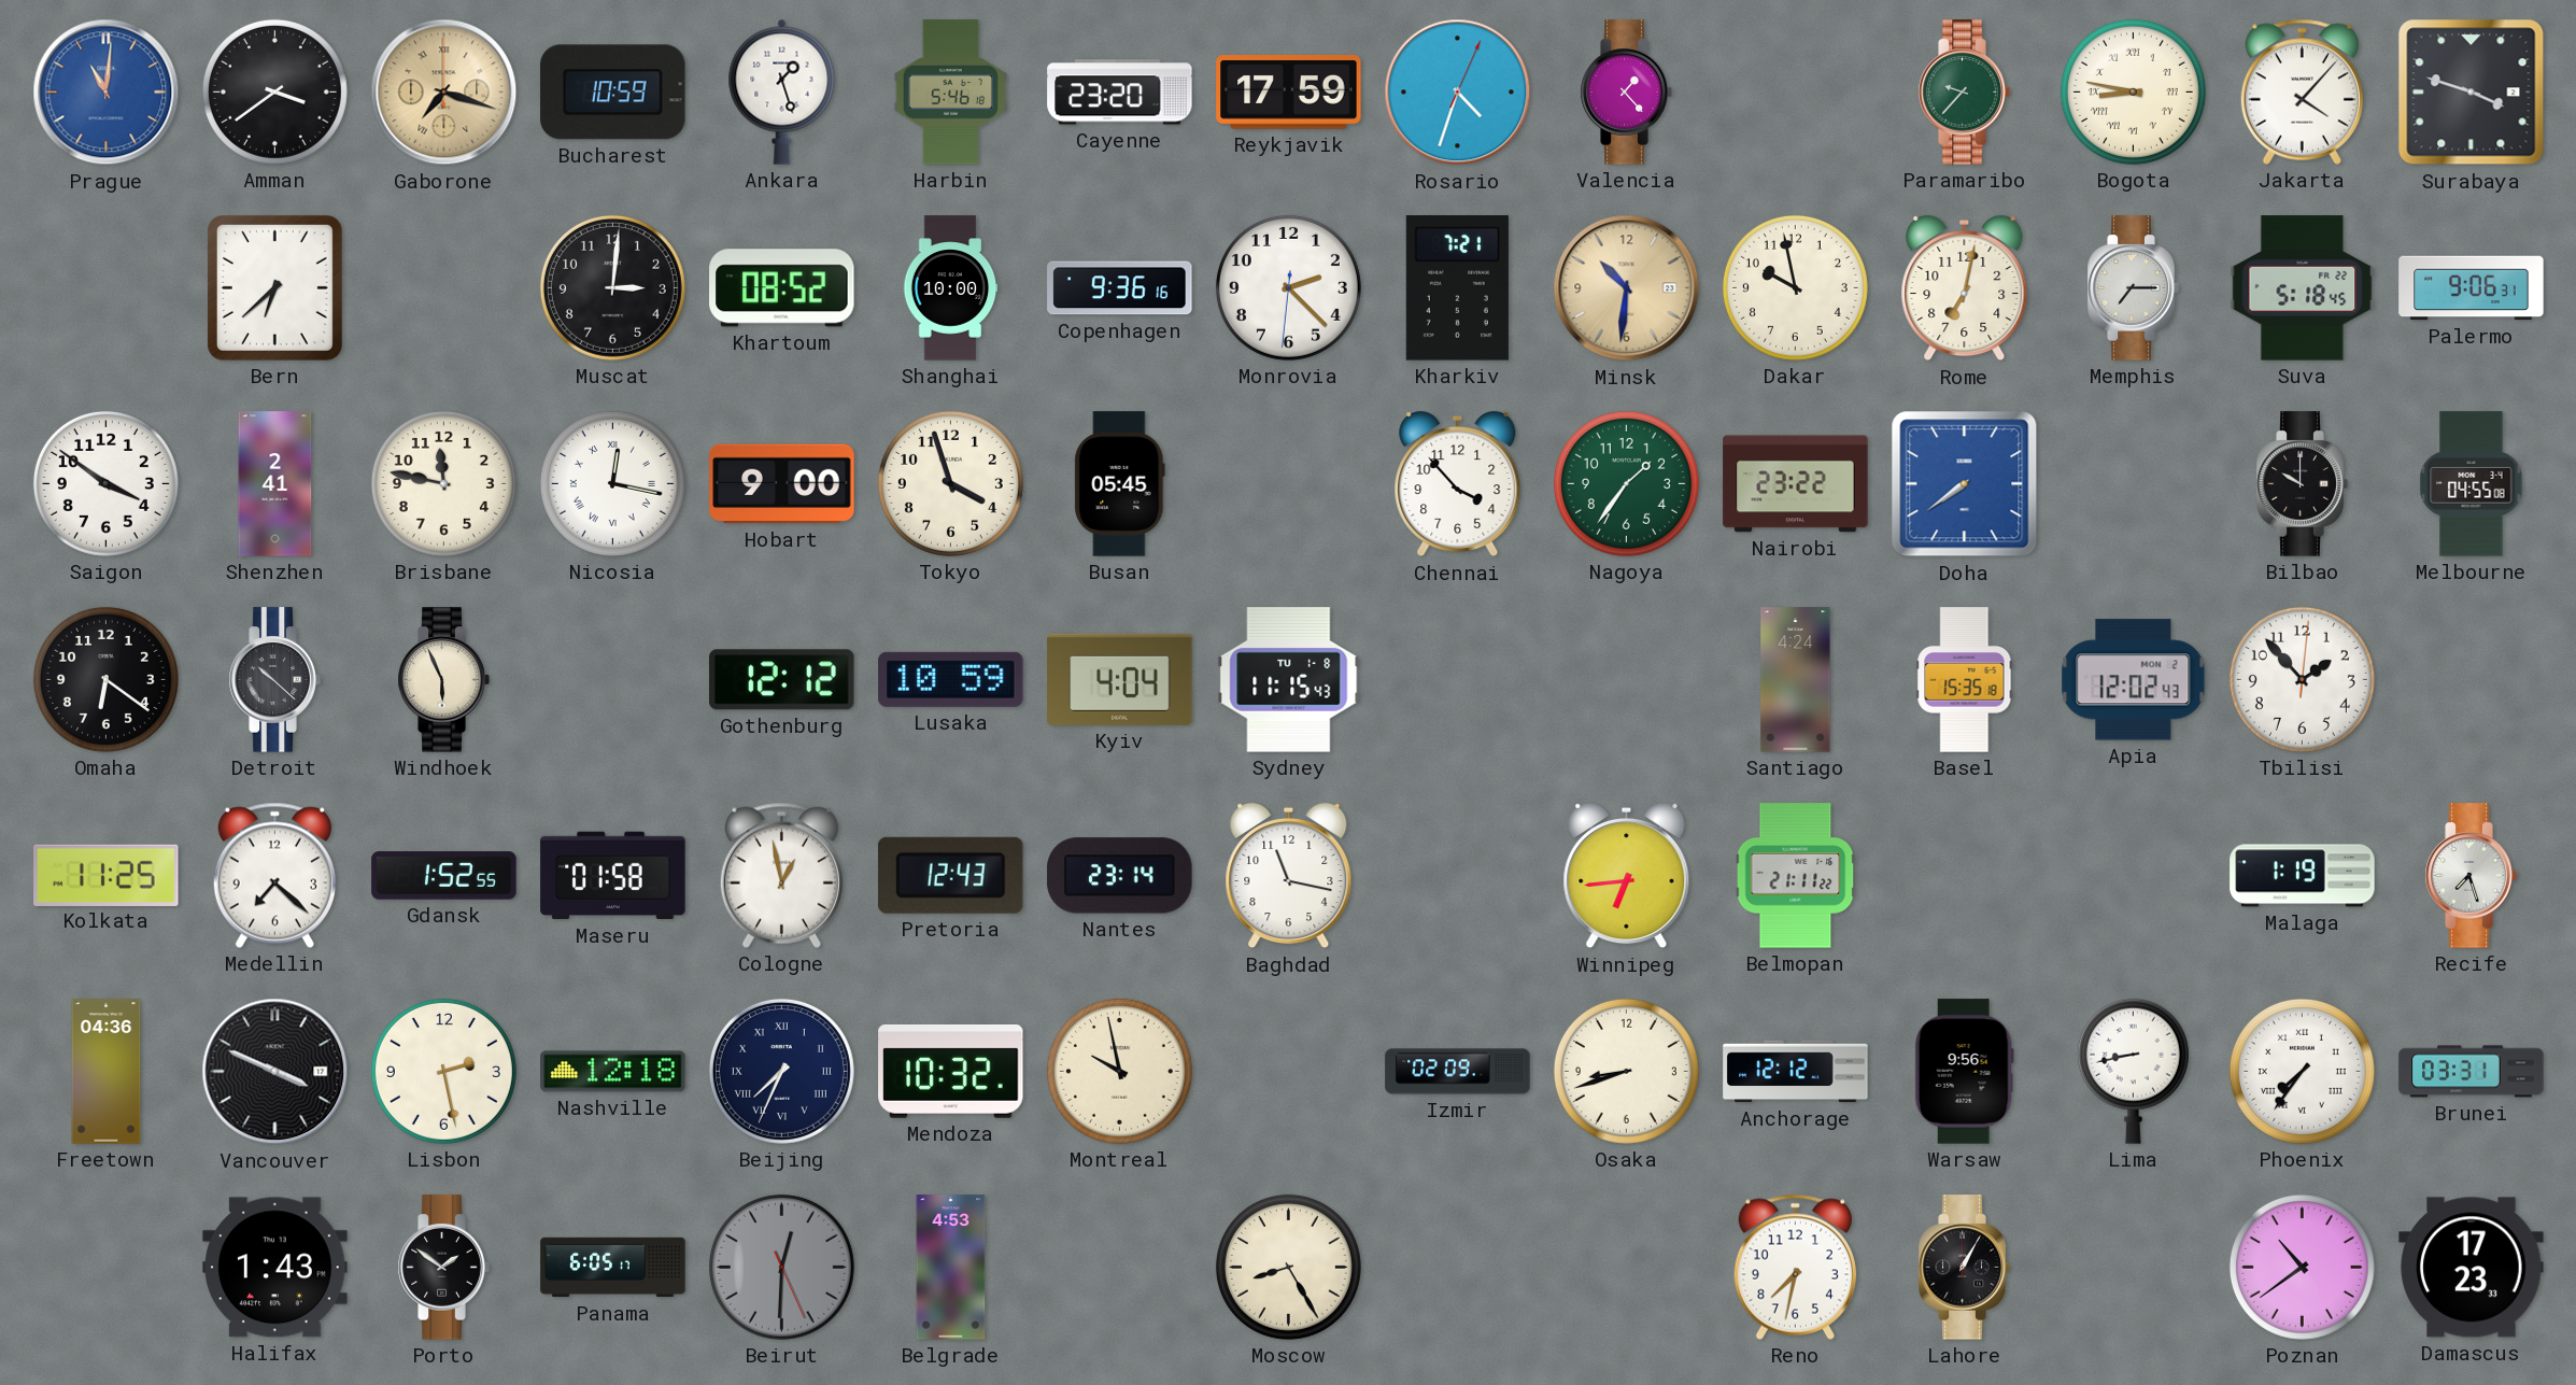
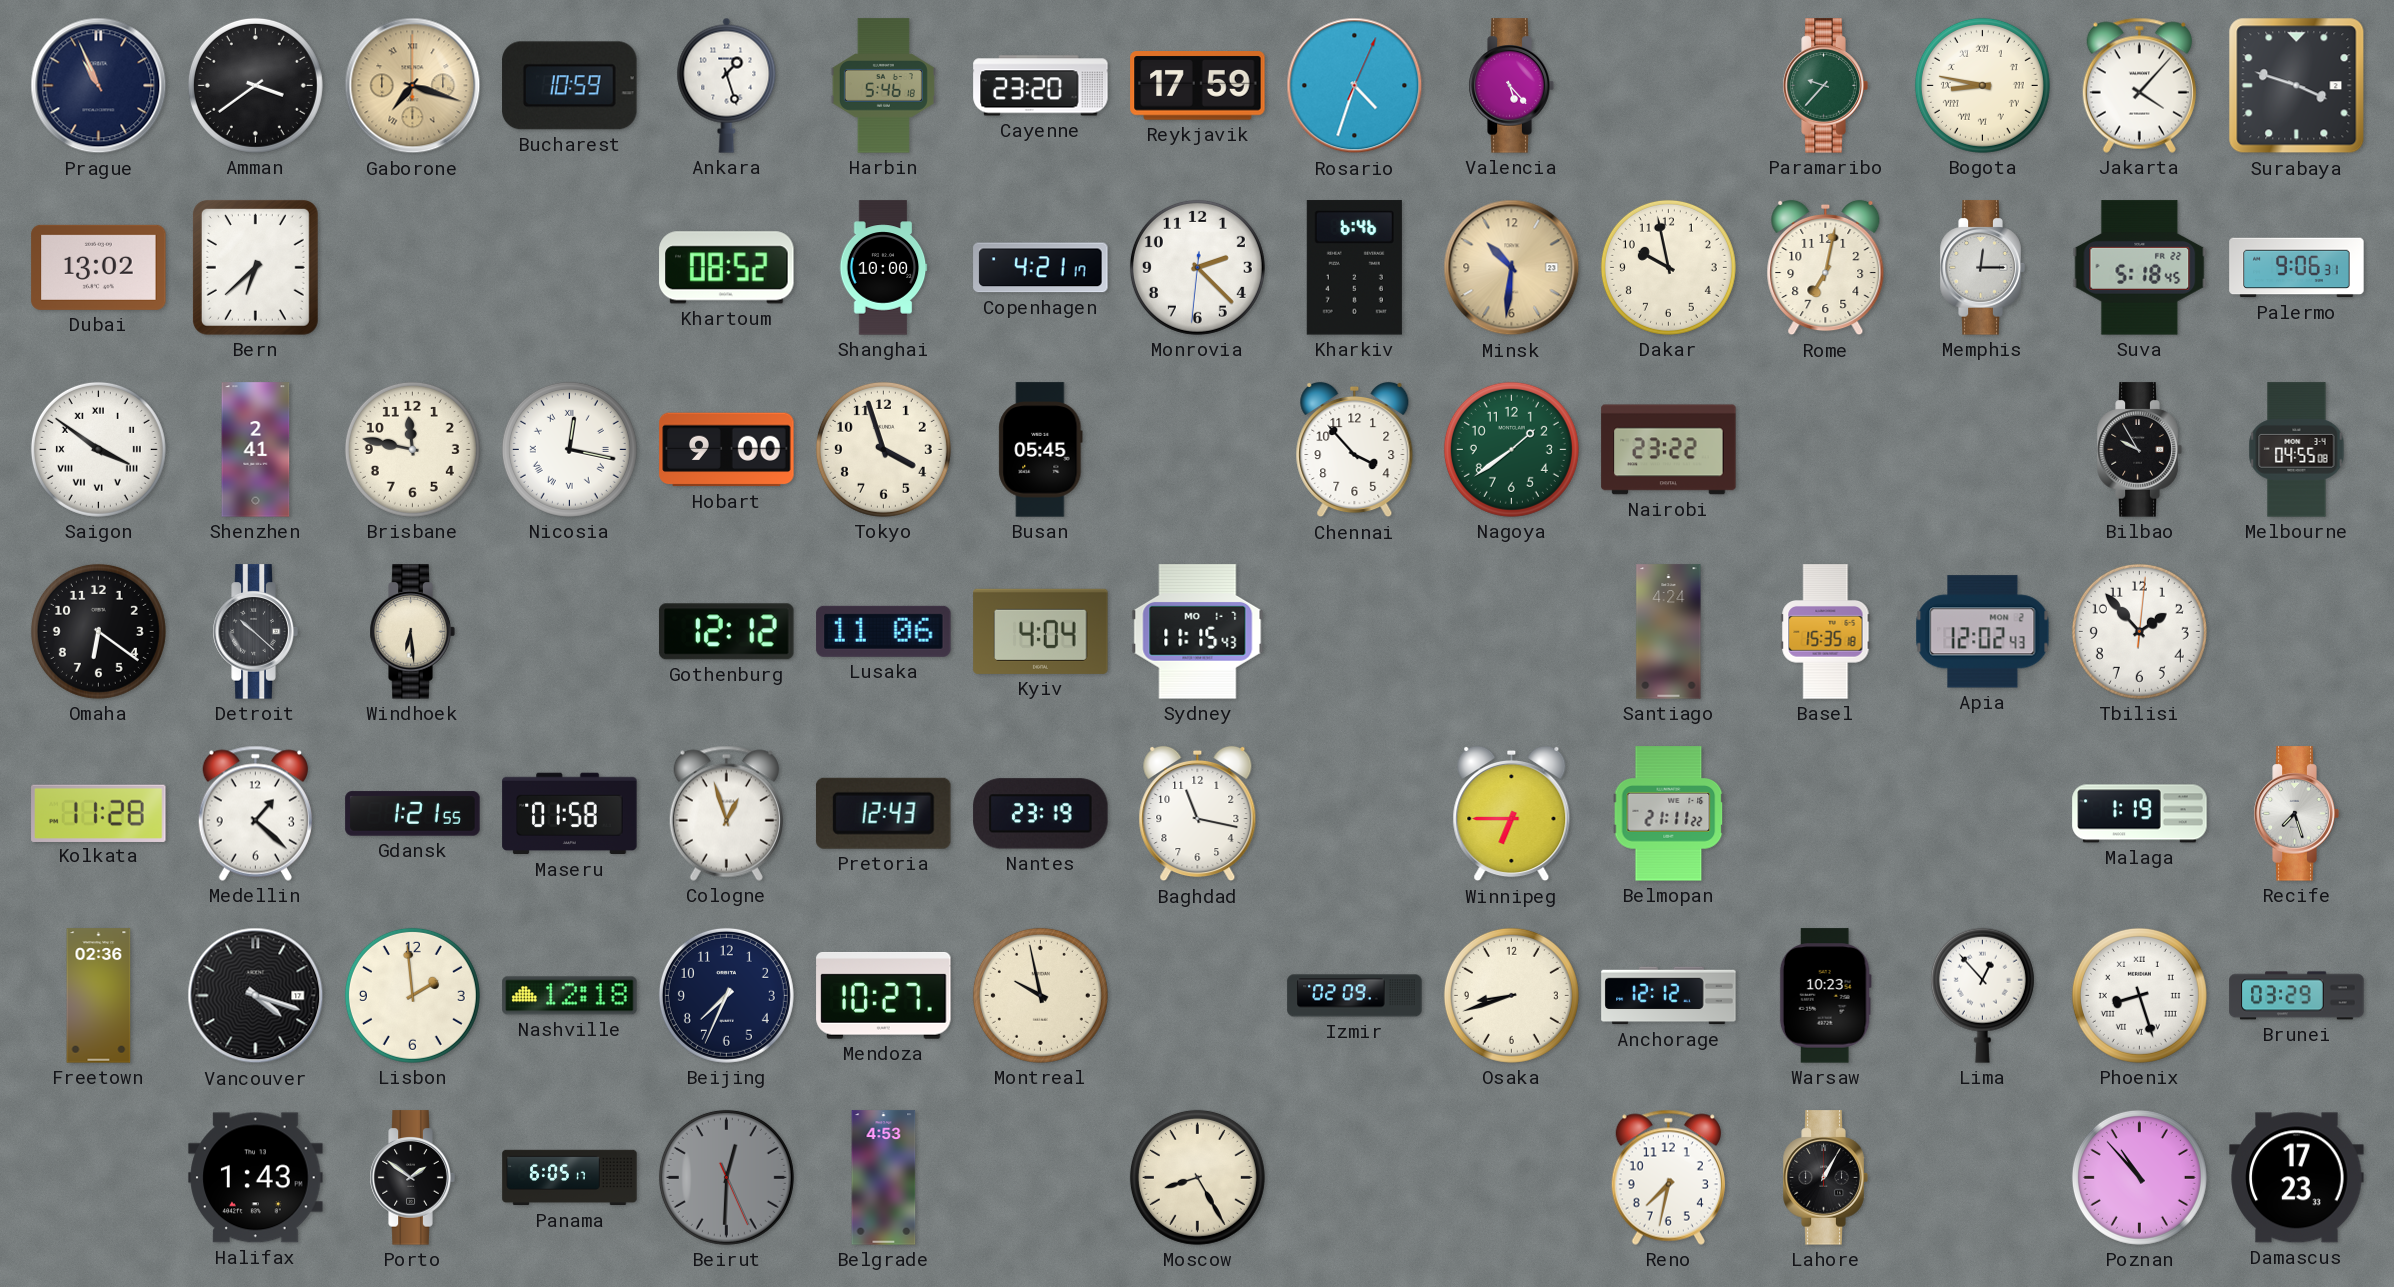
Prague: 11:01 -> 10:56 (99, 86)
Prague dial: blue -> navy (99, 86)
Valencia: 1:23 -> 5:23 (1511, 86)
Dubai: none -> 13:02 (99, 267)
Muscat: 3:01 -> none (612, 287)
Copenhagen: 9:36 -> 4:21 (1041, 268)
Kharkiv: 7:21 -> 6:46 (1354, 268)
Memphis: 7:15 -> 12:15 (1982, 268)
Saigon numerals: Arabic -> Roman (98, 449)
Nagoya: 1:36 -> 1:39 (1511, 449)
Doha: 7:39 -> none (1965, 484)
Bilbao: 10:00 -> 9:55 (2139, 450)
Windhoek: 5:56 -> 6:29 (412, 632)
Lusaka: 10:59 -> 11:06 (884, 631)
Sydney date: TU 1-8 -> MO 1-7 (1198, 632)
Kolkata: 11:25 -> 11:28 (99, 813)
Medellin: 7:22 -> 1:22 (255, 813)
Gdansk: 1:52 -> 1:21 (413, 814)
Cologne: 12:58 -> 12:57 (726, 813)
Nantes: 23:14 -> 23:19 (1041, 814)
Winnipeg: 6:44 -> 6:45 (1512, 814)
Freetown: 04:36 -> 02:36 (99, 996)
Vancouver: 3:49 -> 4:18 (256, 996)
Lisbon: 2:28 -> 1:59 (412, 995)
Beijing numerals: Roman -> Arabic (726, 995)
Mendoza: 10:32 -> 10:27 (884, 995)
Warsaw: 9:56 -> 10:23 (1825, 996)
Lima: 8:43 -> 12:53 (1982, 995)
Phoenix: 7:36 -> 8:27 (2139, 995)
Brunei: 03:31 -> 03:29 (2297, 996)
Poznan: 10:39 -> 10:53 (2139, 1177)
